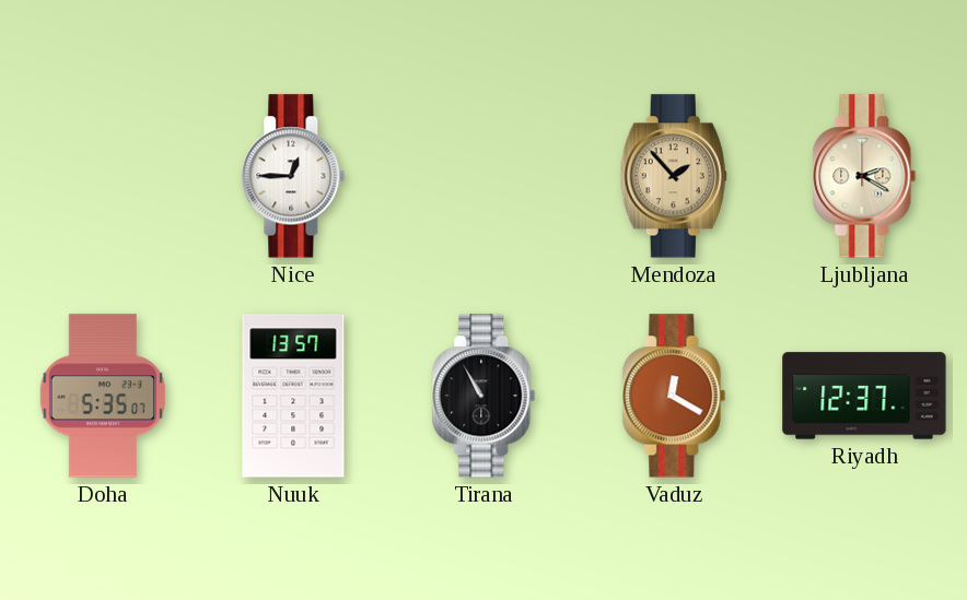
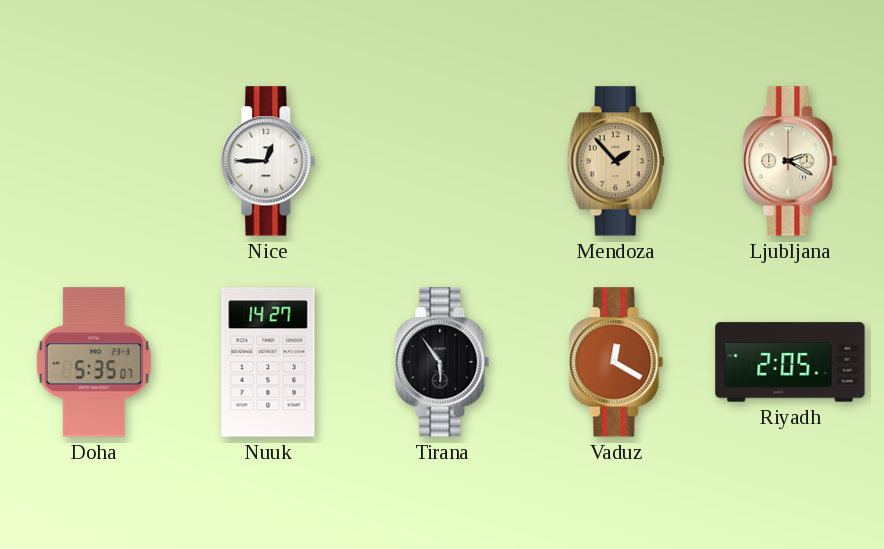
Nuuk: 13:57 -> 14:27 (268, 362)
Tirana: 10:55 -> 5:54 (442, 362)
Riyadh: 12:37 -> 2:05 (790, 362)
